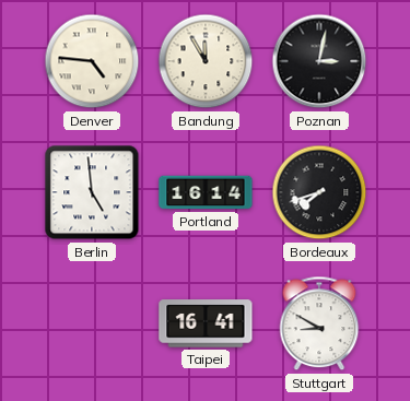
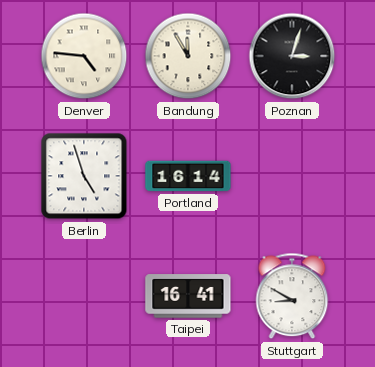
Poznan: 3:02 -> 3:03 (292, 56)
Berlin: 4:59 -> 4:57 (84, 176)
Bordeaux: 7:42 -> none (319, 192)
